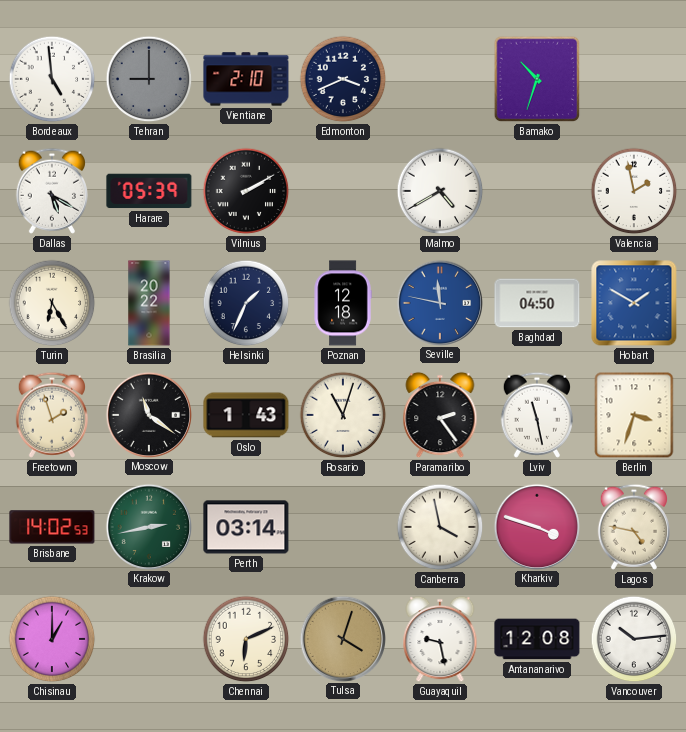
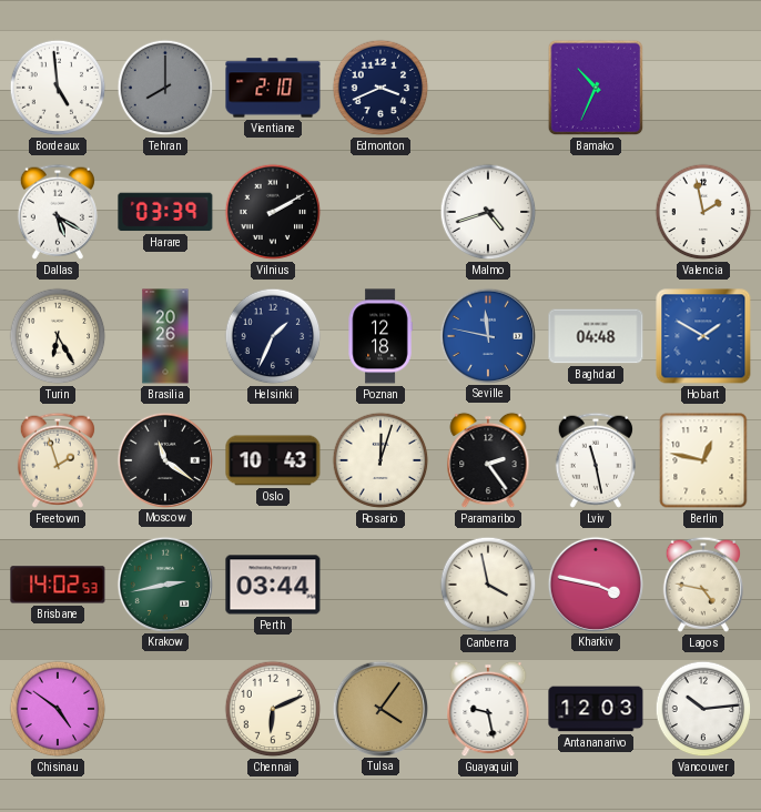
Tehran: 9:00 -> 8:00 (165, 88)
Bamako: 10:33 -> 10:34 (596, 88)
Harare: 05:39 -> 03:39 (165, 212)
Malmo: 4:40 -> 4:42 (488, 212)
Brasilia: 20:22 -> 20:26 (165, 336)
Baghdad: 04:50 -> 04:48 (596, 336)
Oslo: 1:43 -> 10:43 (273, 460)
Rosario: 11:03 -> 12:03 (380, 460)
Berlin: 3:33 -> 12:47 (703, 460)
Perth: 03:14 -> 03:44 (273, 585)
Kharkiv: 3:48 -> 3:47 (595, 583)
Chisinau: 1:00 -> 4:51 (58, 709)
Tulsa: 4:03 -> 4:06 (379, 708)
Antananarivo: 12:08 -> 12:03 (596, 709)
